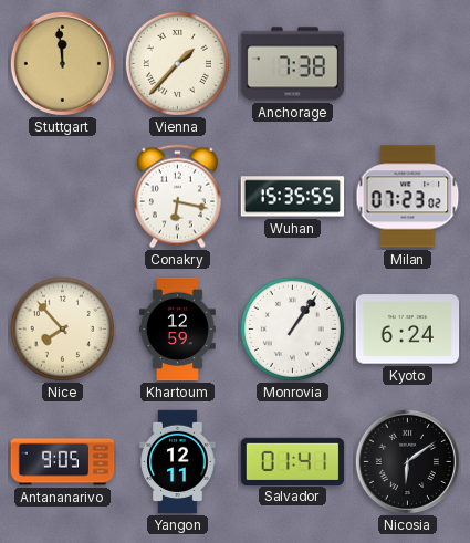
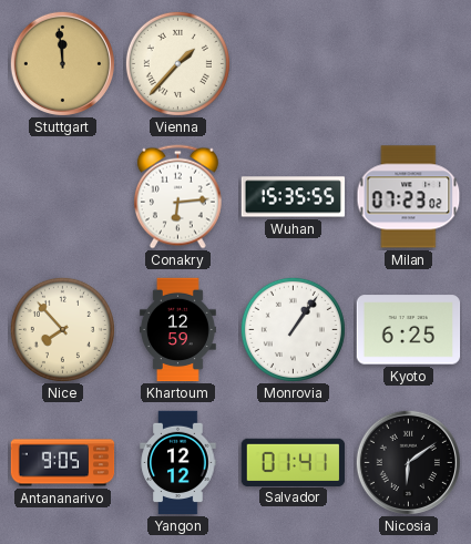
Anchorage: 7:38 -> none (293, 64)
Conakry: 6:17 -> 6:14 (177, 197)
Kyoto: 6:24 -> 6:25 (409, 330)
Yangon: 12:11 -> 12:12 (178, 463)
